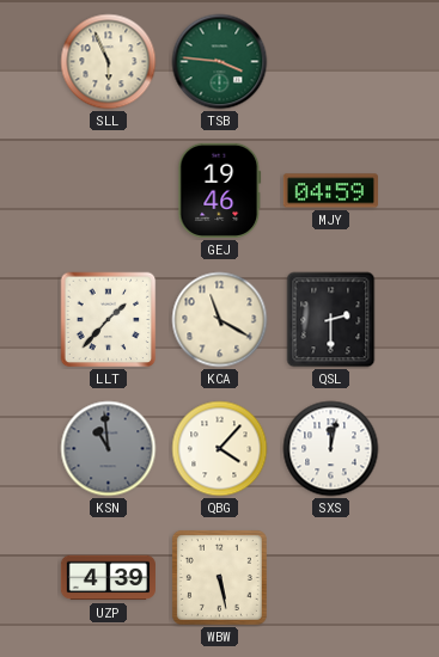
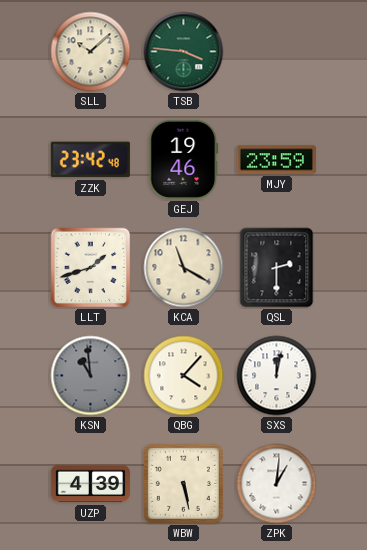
SLL: 5:56 -> 10:08 (91, 52)
ZZK: none -> 23:42 (90, 160)
MJY: 04:59 -> 23:59 (276, 160)
LLT: 1:37 -> 1:42 (91, 268)
ZPK: none -> 1:01 (277, 484)
